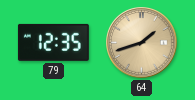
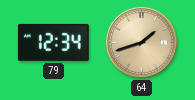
79: 12:35 -> 12:34 (53, 42)
